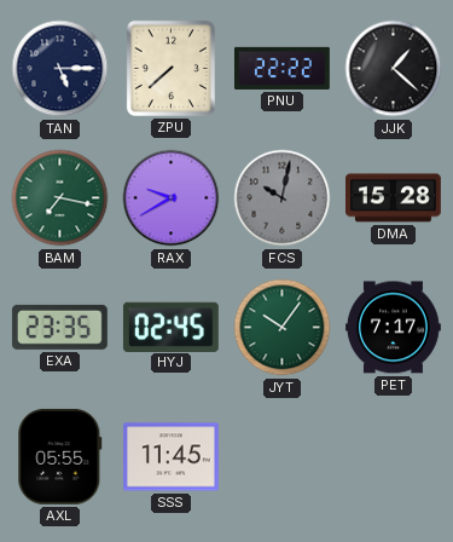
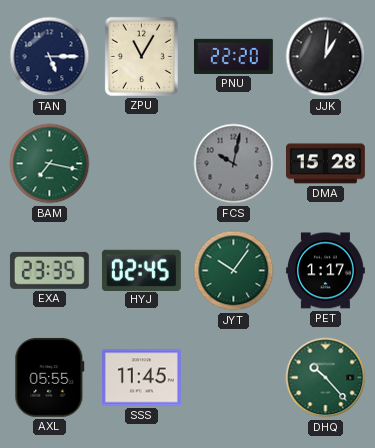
ZPU: 7:38 -> 11:05 (141, 56)
PNU: 22:22 -> 22:20 (233, 56)
JJK: 1:22 -> 1:01 (326, 57)
RAX: 9:40 -> none (172, 198)
PET: 7:17 -> 1:17 (325, 271)
DHQ: none -> 10:23 (326, 378)
